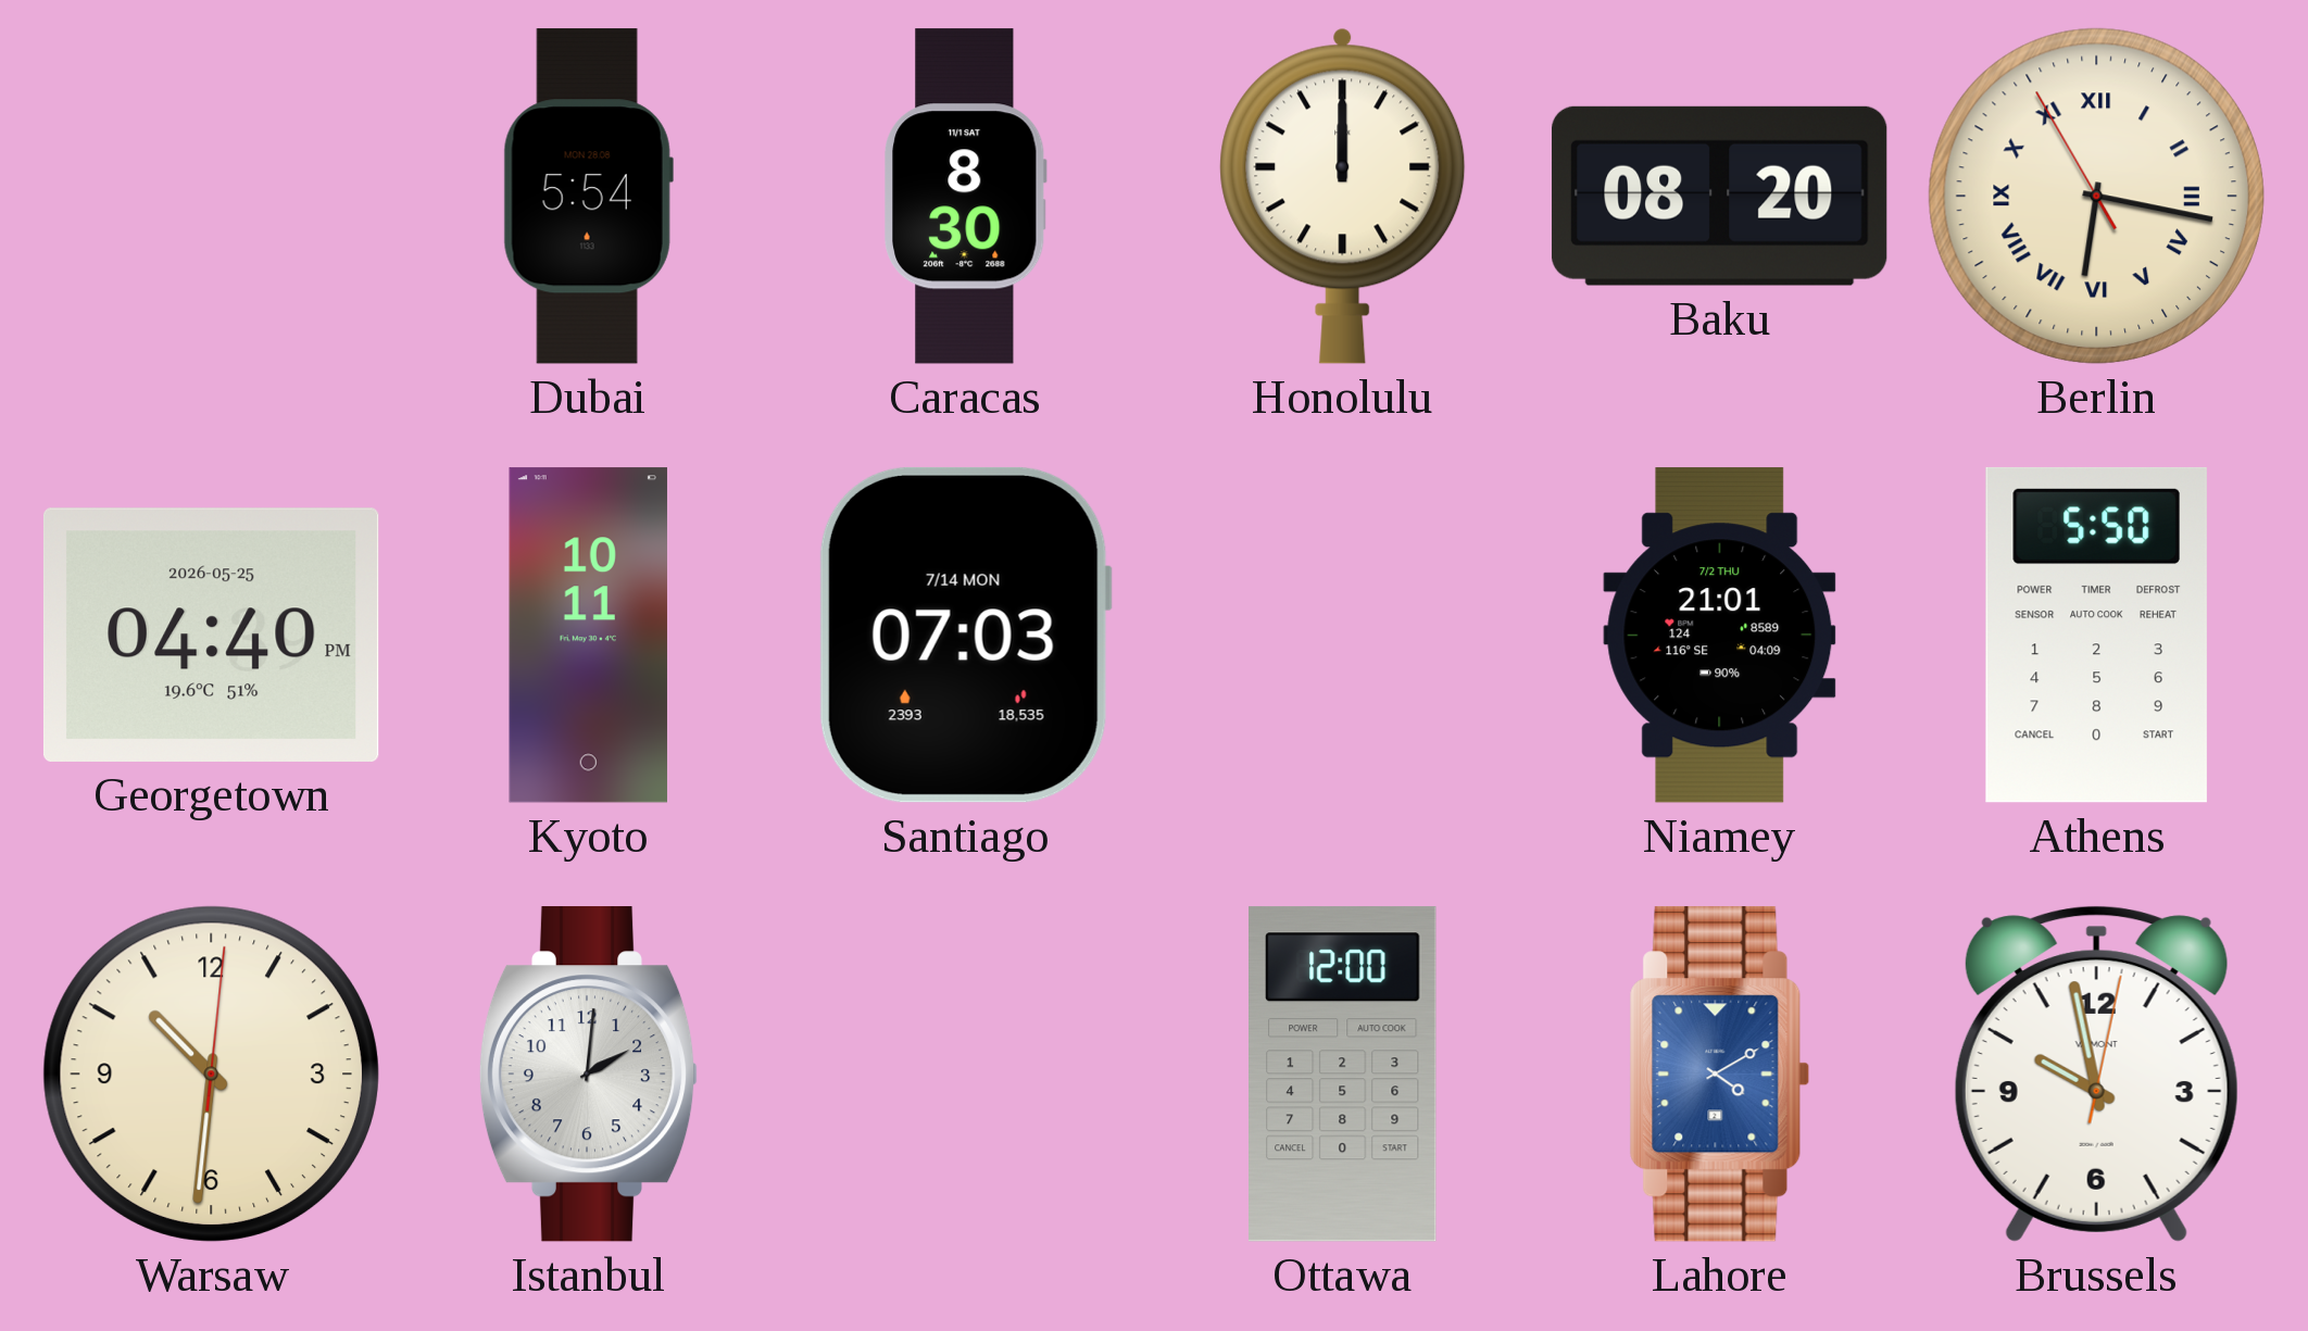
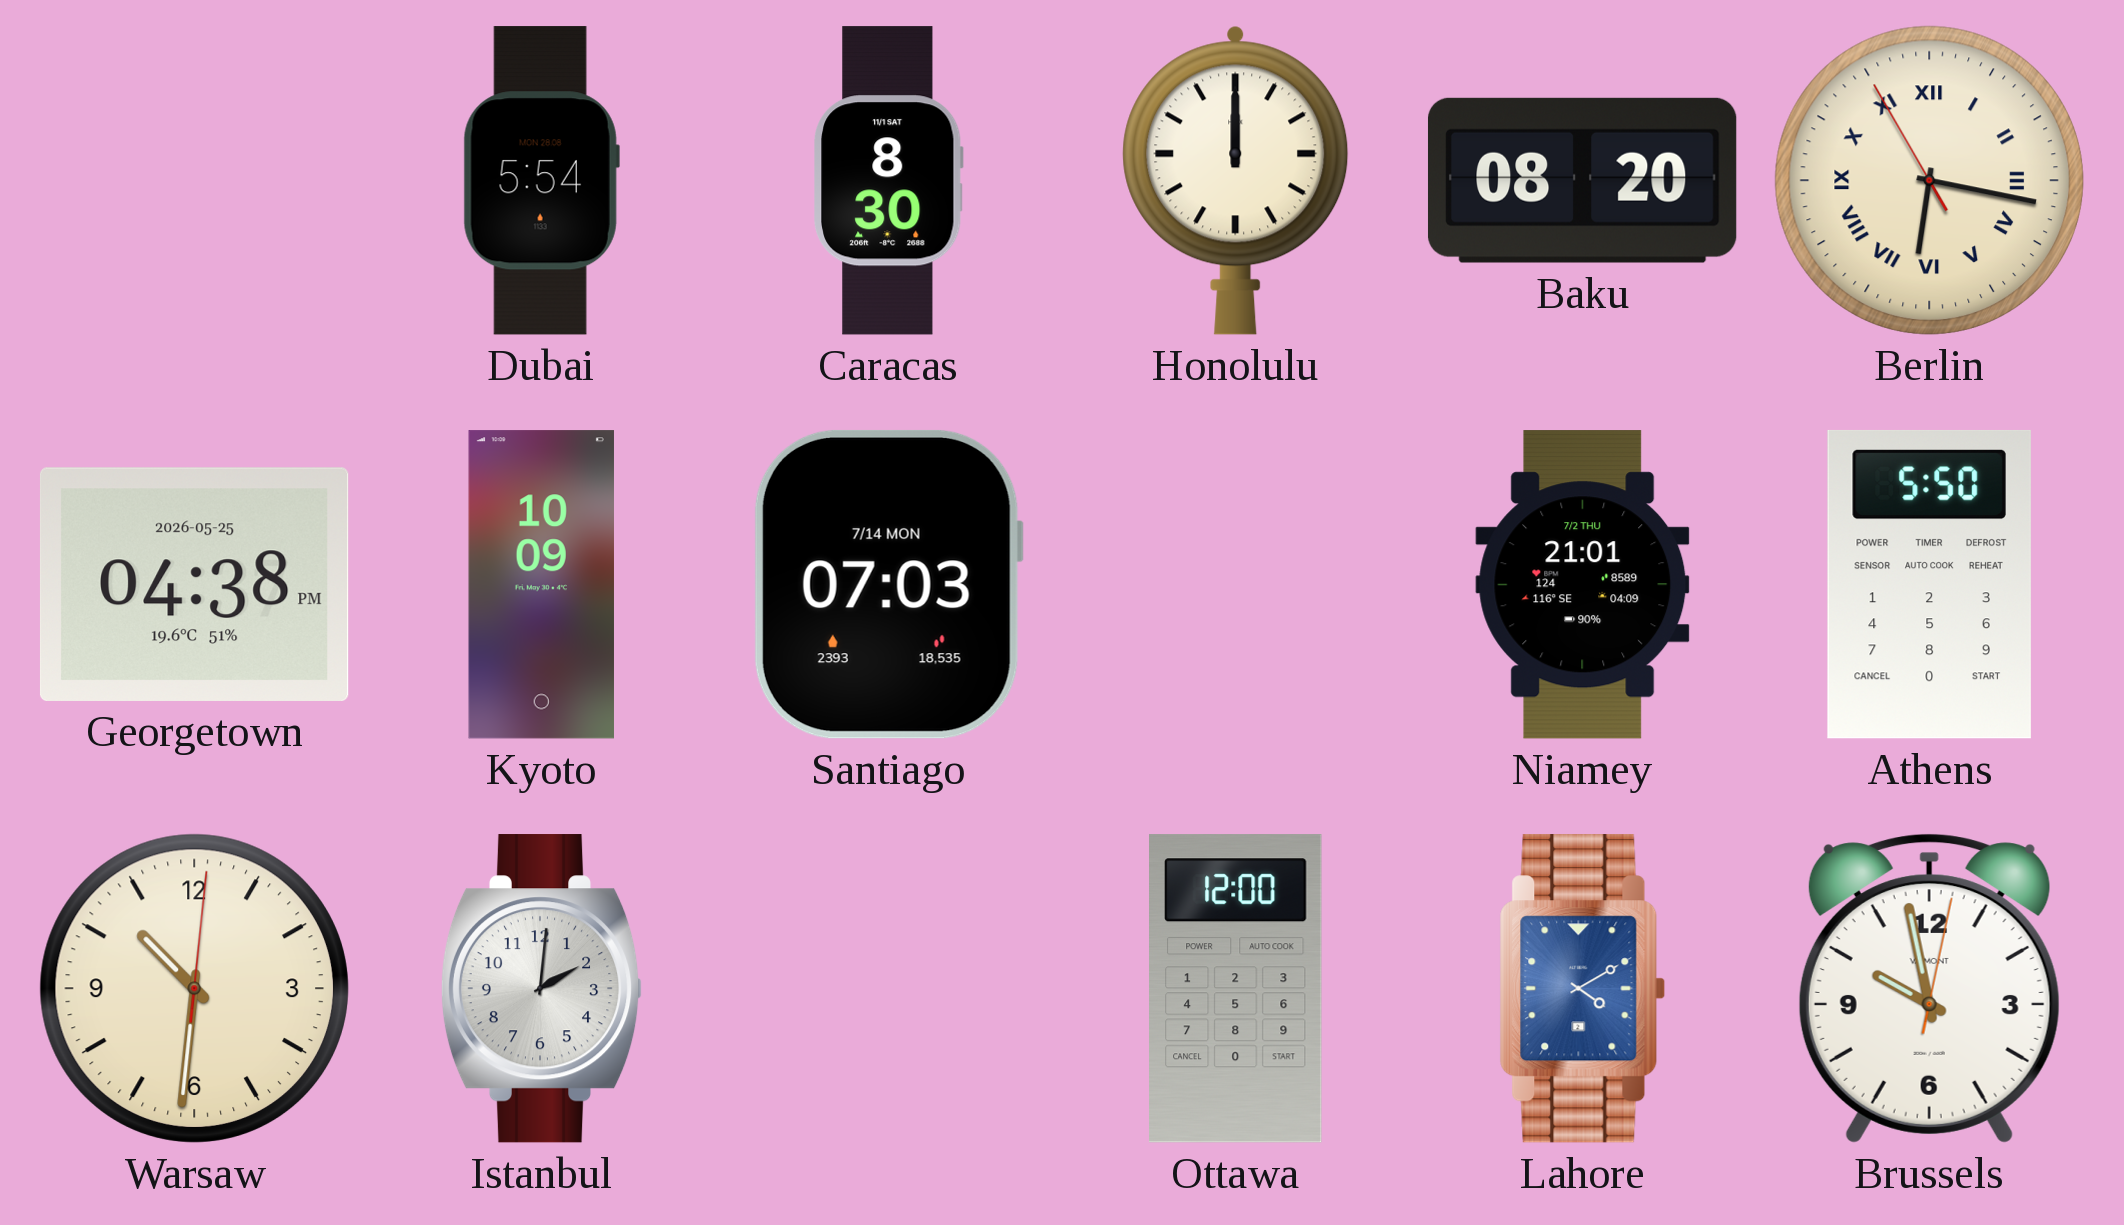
Georgetown: 04:40 -> 04:38 (194, 584)
Kyoto: 10:11 -> 10:09 (541, 585)
